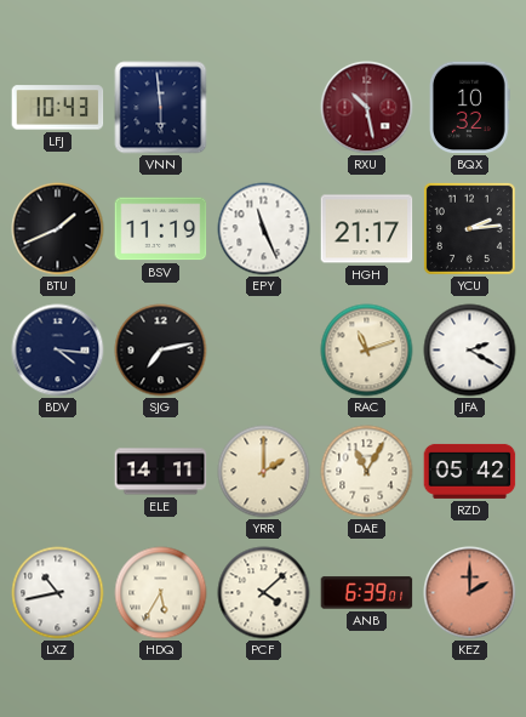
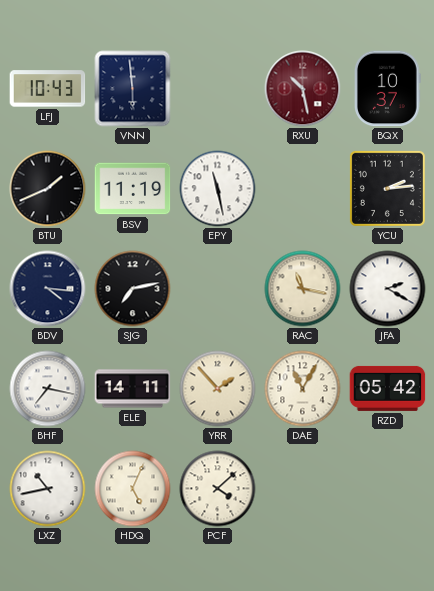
BQX: 10:32 -> 10:37 (387, 89)
EPY: 11:26 -> 11:28 (218, 189)
HGH: 21:17 -> none (367, 229)
RAC: 11:12 -> 11:17 (303, 289)
BHF: none -> 7:17 (48, 389)
YRR: 2:00 -> 1:53 (218, 389)
HDQ: 5:35 -> 5:04 (133, 489)
ANB: 6:39 -> none (367, 593)
KEZ: 2:00 -> none (470, 593)
